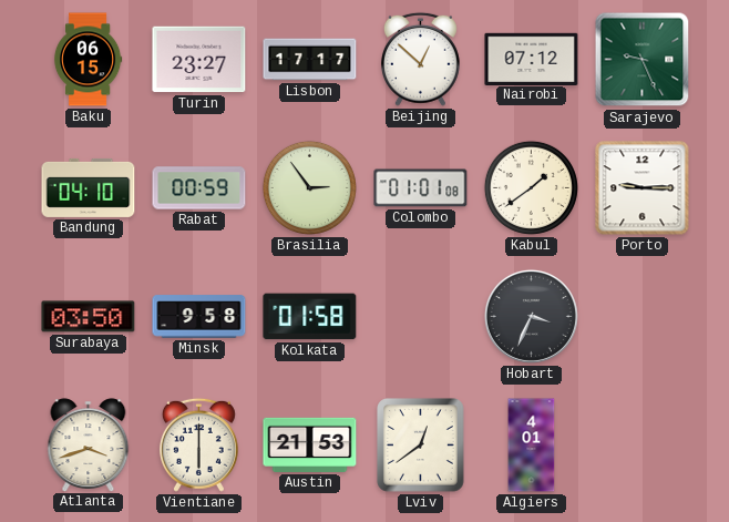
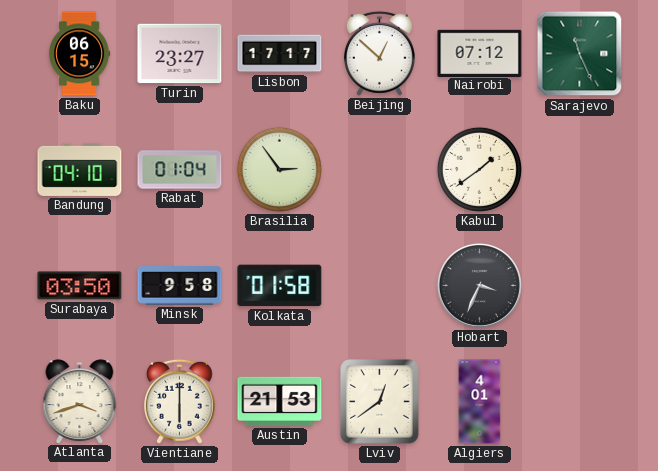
Sarajevo: 9:26 -> 11:26 (580, 54)
Rabat: 00:59 -> 01:04 (180, 170)
Colombo: 01:01 -> none (421, 188)
Porto: 9:15 -> none (643, 188)
